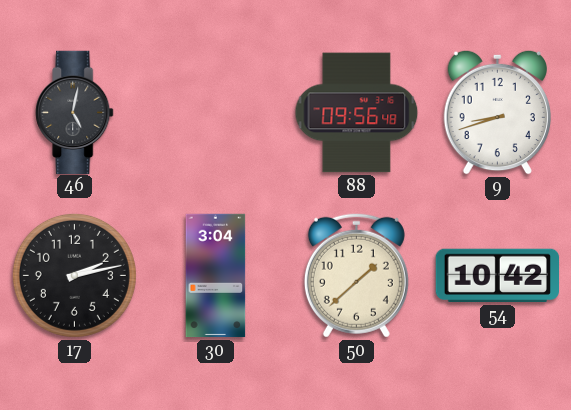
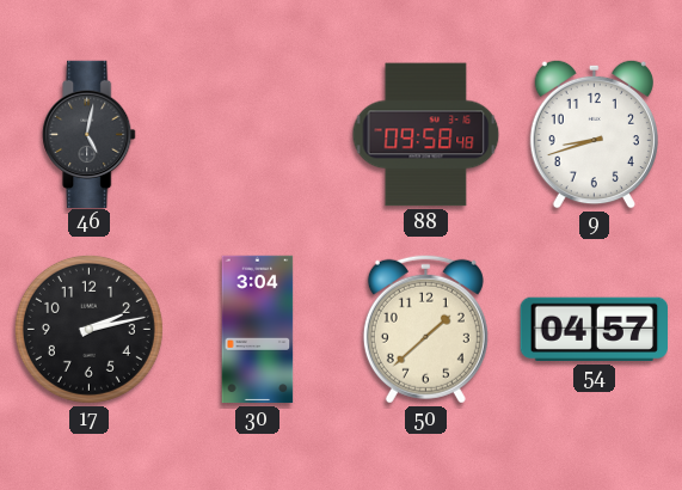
88: 09:56 -> 09:58 (426, 135)
54: 10:42 -> 04:57 (594, 330)
